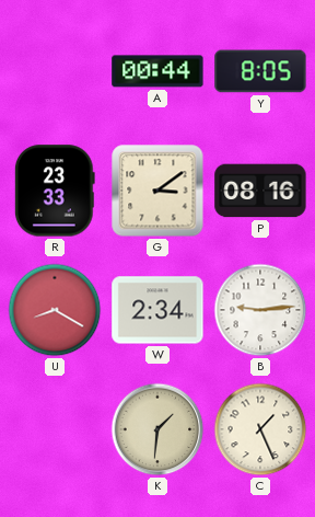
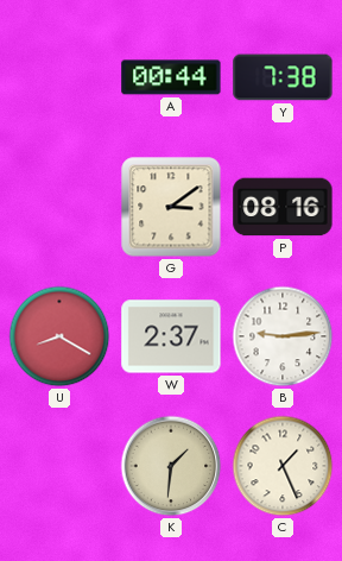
Y: 8:05 -> 7:38 (283, 77)
R: 23:33 -> none (55, 191)
W: 2:34 -> 2:37 (171, 336)
